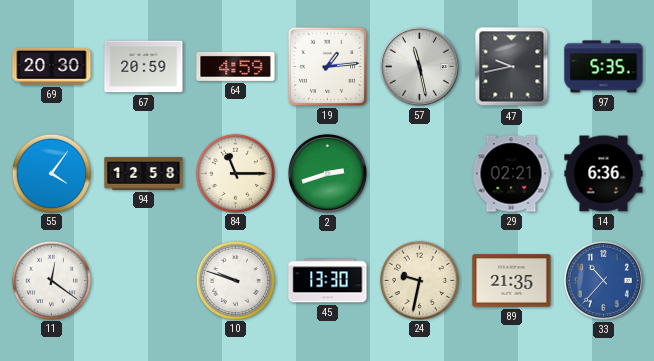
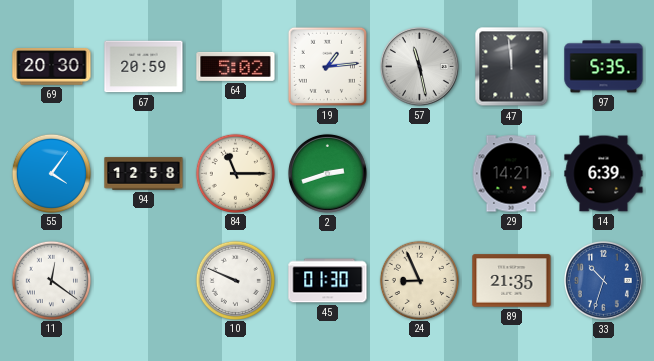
64: 4:59 -> 5:02 (236, 66)
47: 9:43 -> 11:59 (512, 67)
29: 02:21 -> 14:21 (511, 174)
14: 6:36 -> 6:39 (604, 174)
10: 9:48 -> 9:49 (235, 280)
45: 13:30 -> 01:30 (328, 281)
24: 9:32 -> 8:56 (419, 280)
33: 10:37 -> 10:33 (603, 280)
